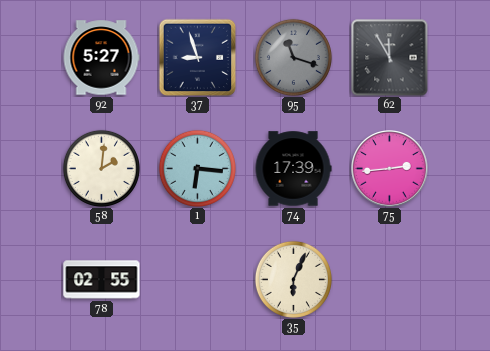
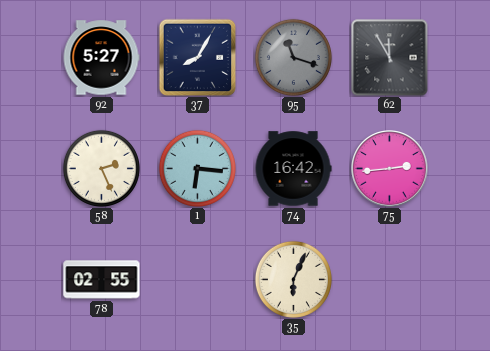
37: 8:57 -> 8:05 (197, 57)
58: 2:01 -> 2:26 (101, 168)
74: 17:39 -> 16:42 (293, 169)
